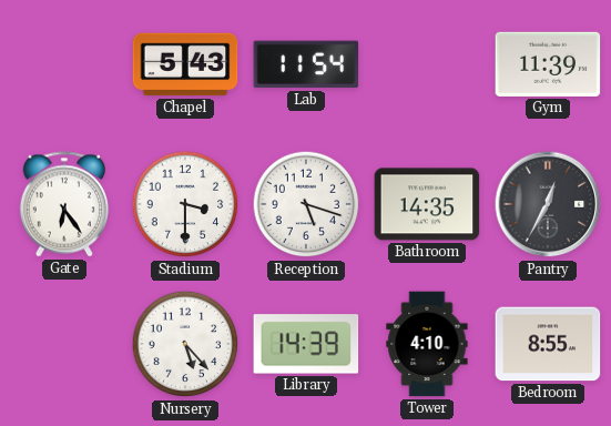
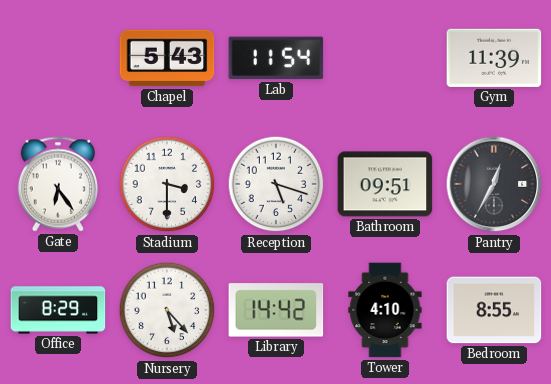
Bathroom: 14:35 -> 09:51 (385, 184)
Office: none -> 8:29 (58, 310)
Library: 14:39 -> 14:42 (276, 310)
